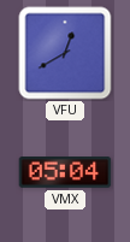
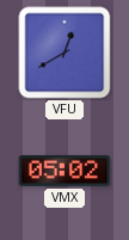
VMX: 05:04 -> 05:02 (64, 171)
